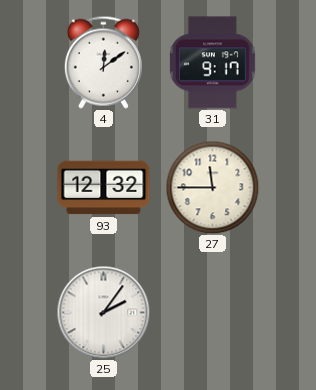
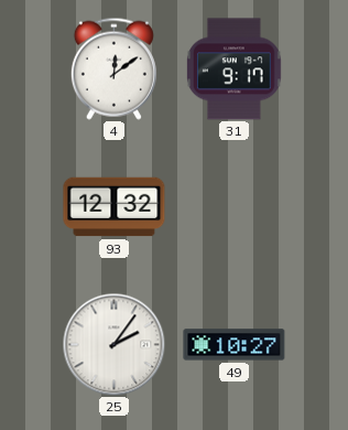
27: 11:45 -> none (212, 187)
49: none -> 10:27 (235, 345)
